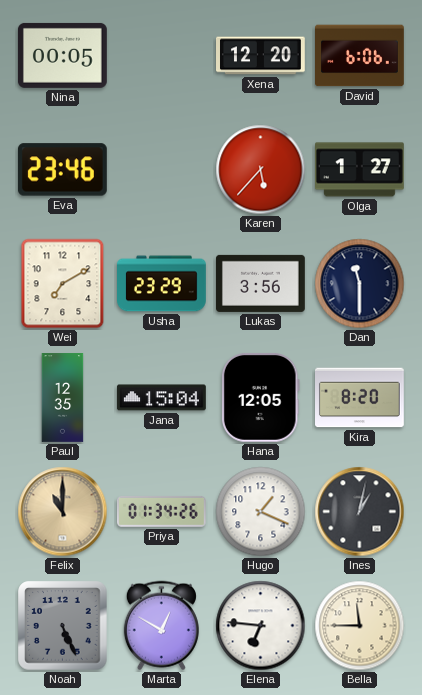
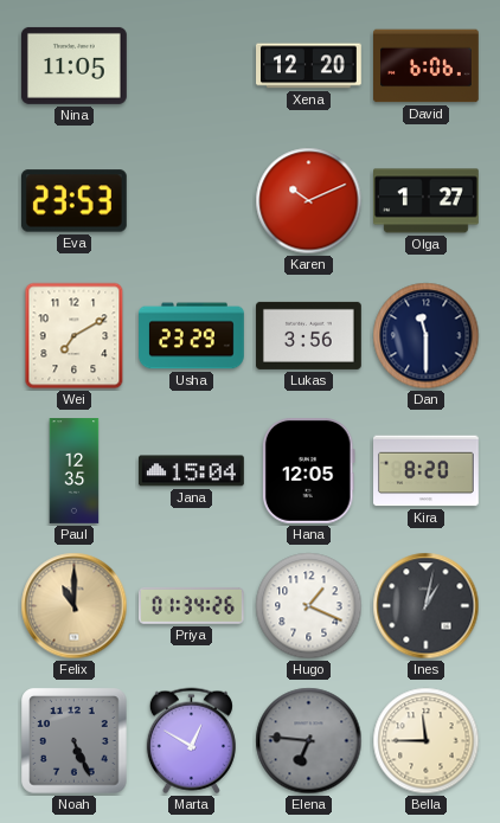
Nina: 00:05 -> 11:05 (73, 65)
Eva: 23:46 -> 23:53 (73, 201)
Karen: 5:37 -> 10:11 (309, 201)
Elena dial: white -> grey (309, 741)
